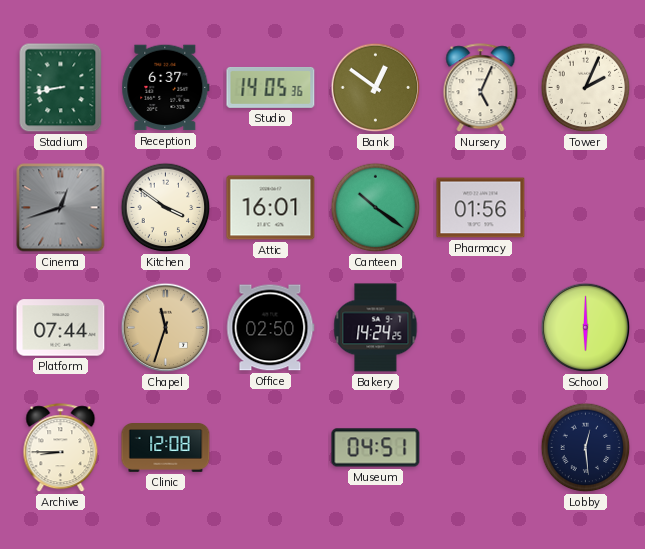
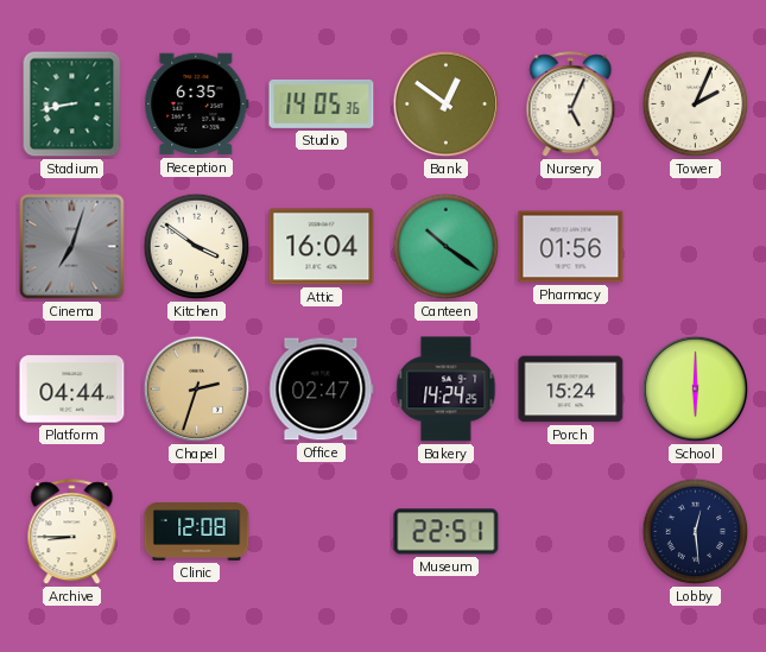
Reception: 6:37 -> 6:35 (197, 105)
Cinema: 12:42 -> 7:03 (72, 247)
Attic: 16:01 -> 16:04 (322, 247)
Platform: 07:44 -> 04:44 (72, 390)
Chapel: 11:33 -> 2:33 (197, 390)
Office: 02:50 -> 02:47 (322, 390)
Porch: none -> 15:24 (571, 390)
Museum: 04:51 -> 22:51 (447, 532)
